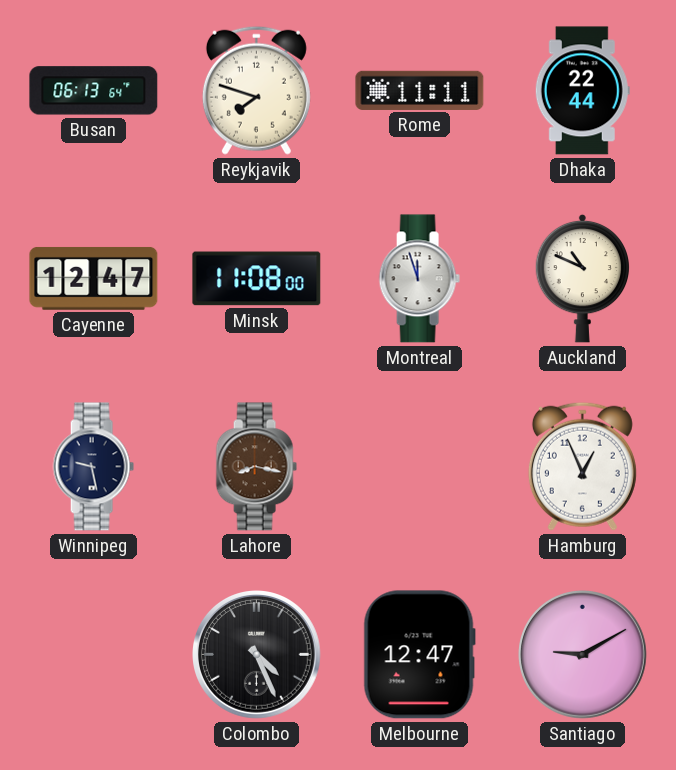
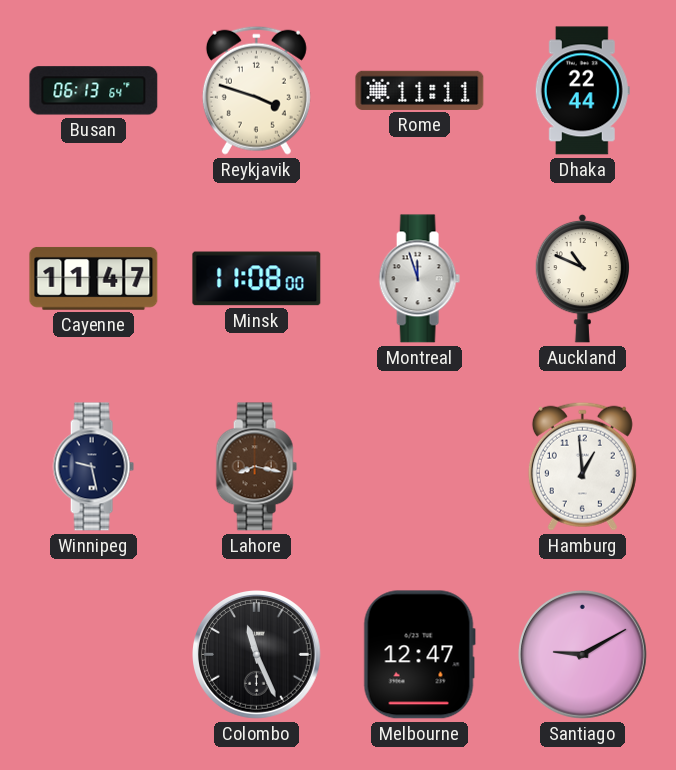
Reykjavik: 7:48 -> 3:48 (256, 90)
Cayenne: 12:47 -> 11:47 (94, 278)
Hamburg: 12:56 -> 12:59 (582, 466)
Colombo: 4:26 -> 11:26 (257, 655)
